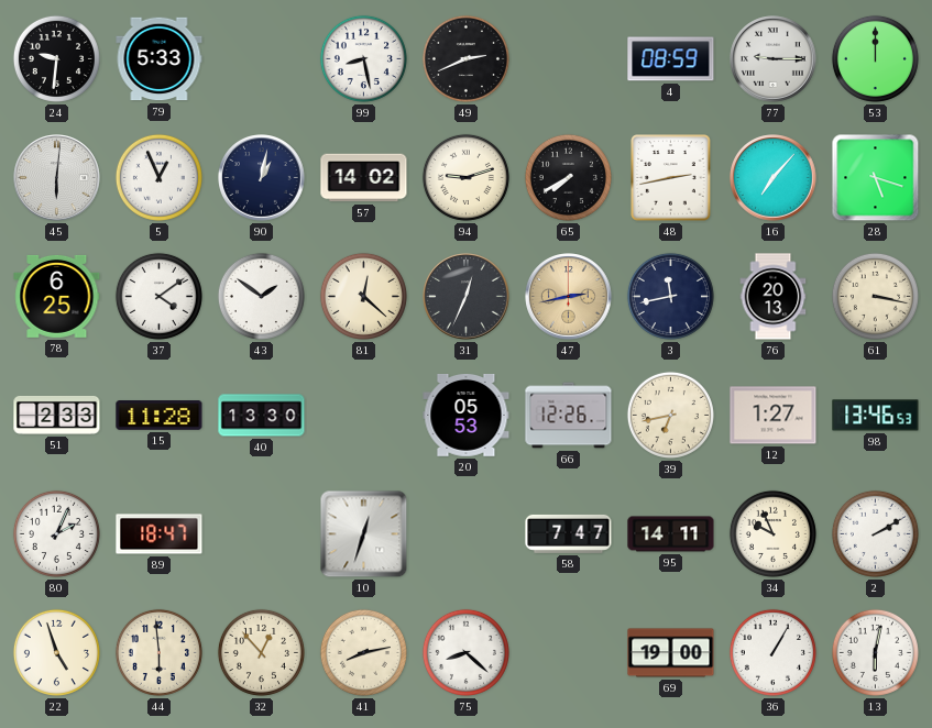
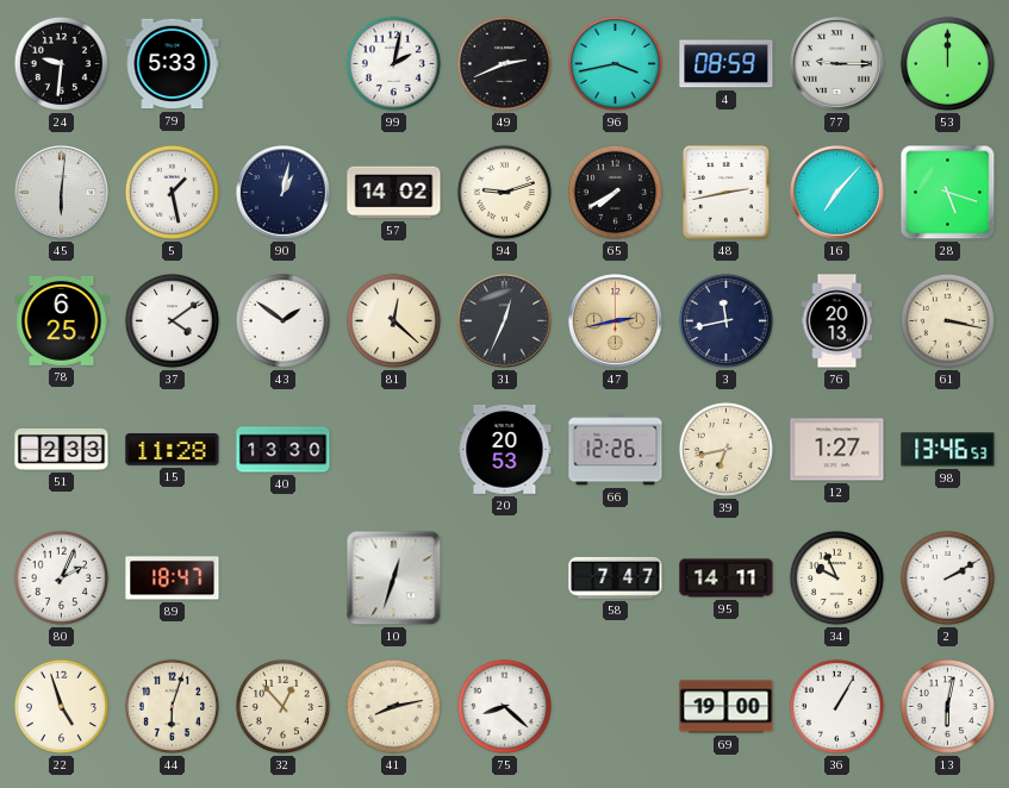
99: 8:28 -> 2:02 (393, 63)
96: none -> 3:43 (615, 63)
5: 12:56 -> 1:28 (172, 192)
20: 05:53 -> 20:53 (505, 450)
44: 5:59 -> 6:03 (172, 706)
